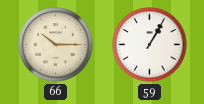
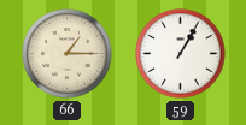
66: 10:15 -> 1:15 (68, 54)
